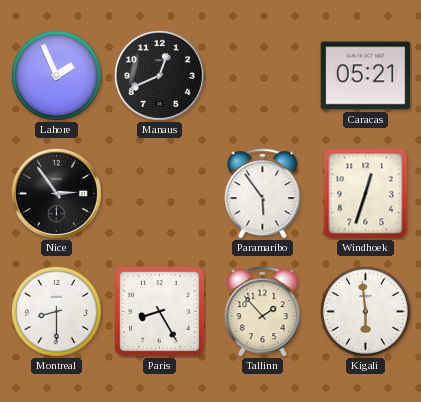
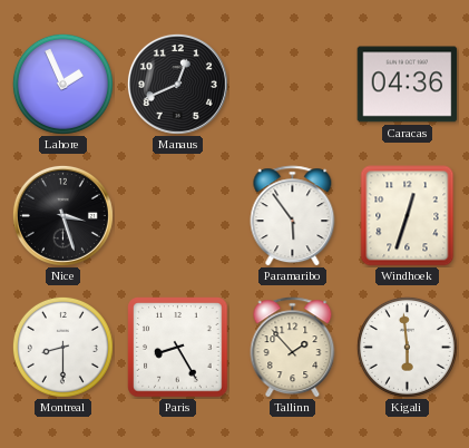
Caracas: 05:21 -> 04:36 (408, 85)
Nice: 2:54 -> 3:27 (62, 215)
